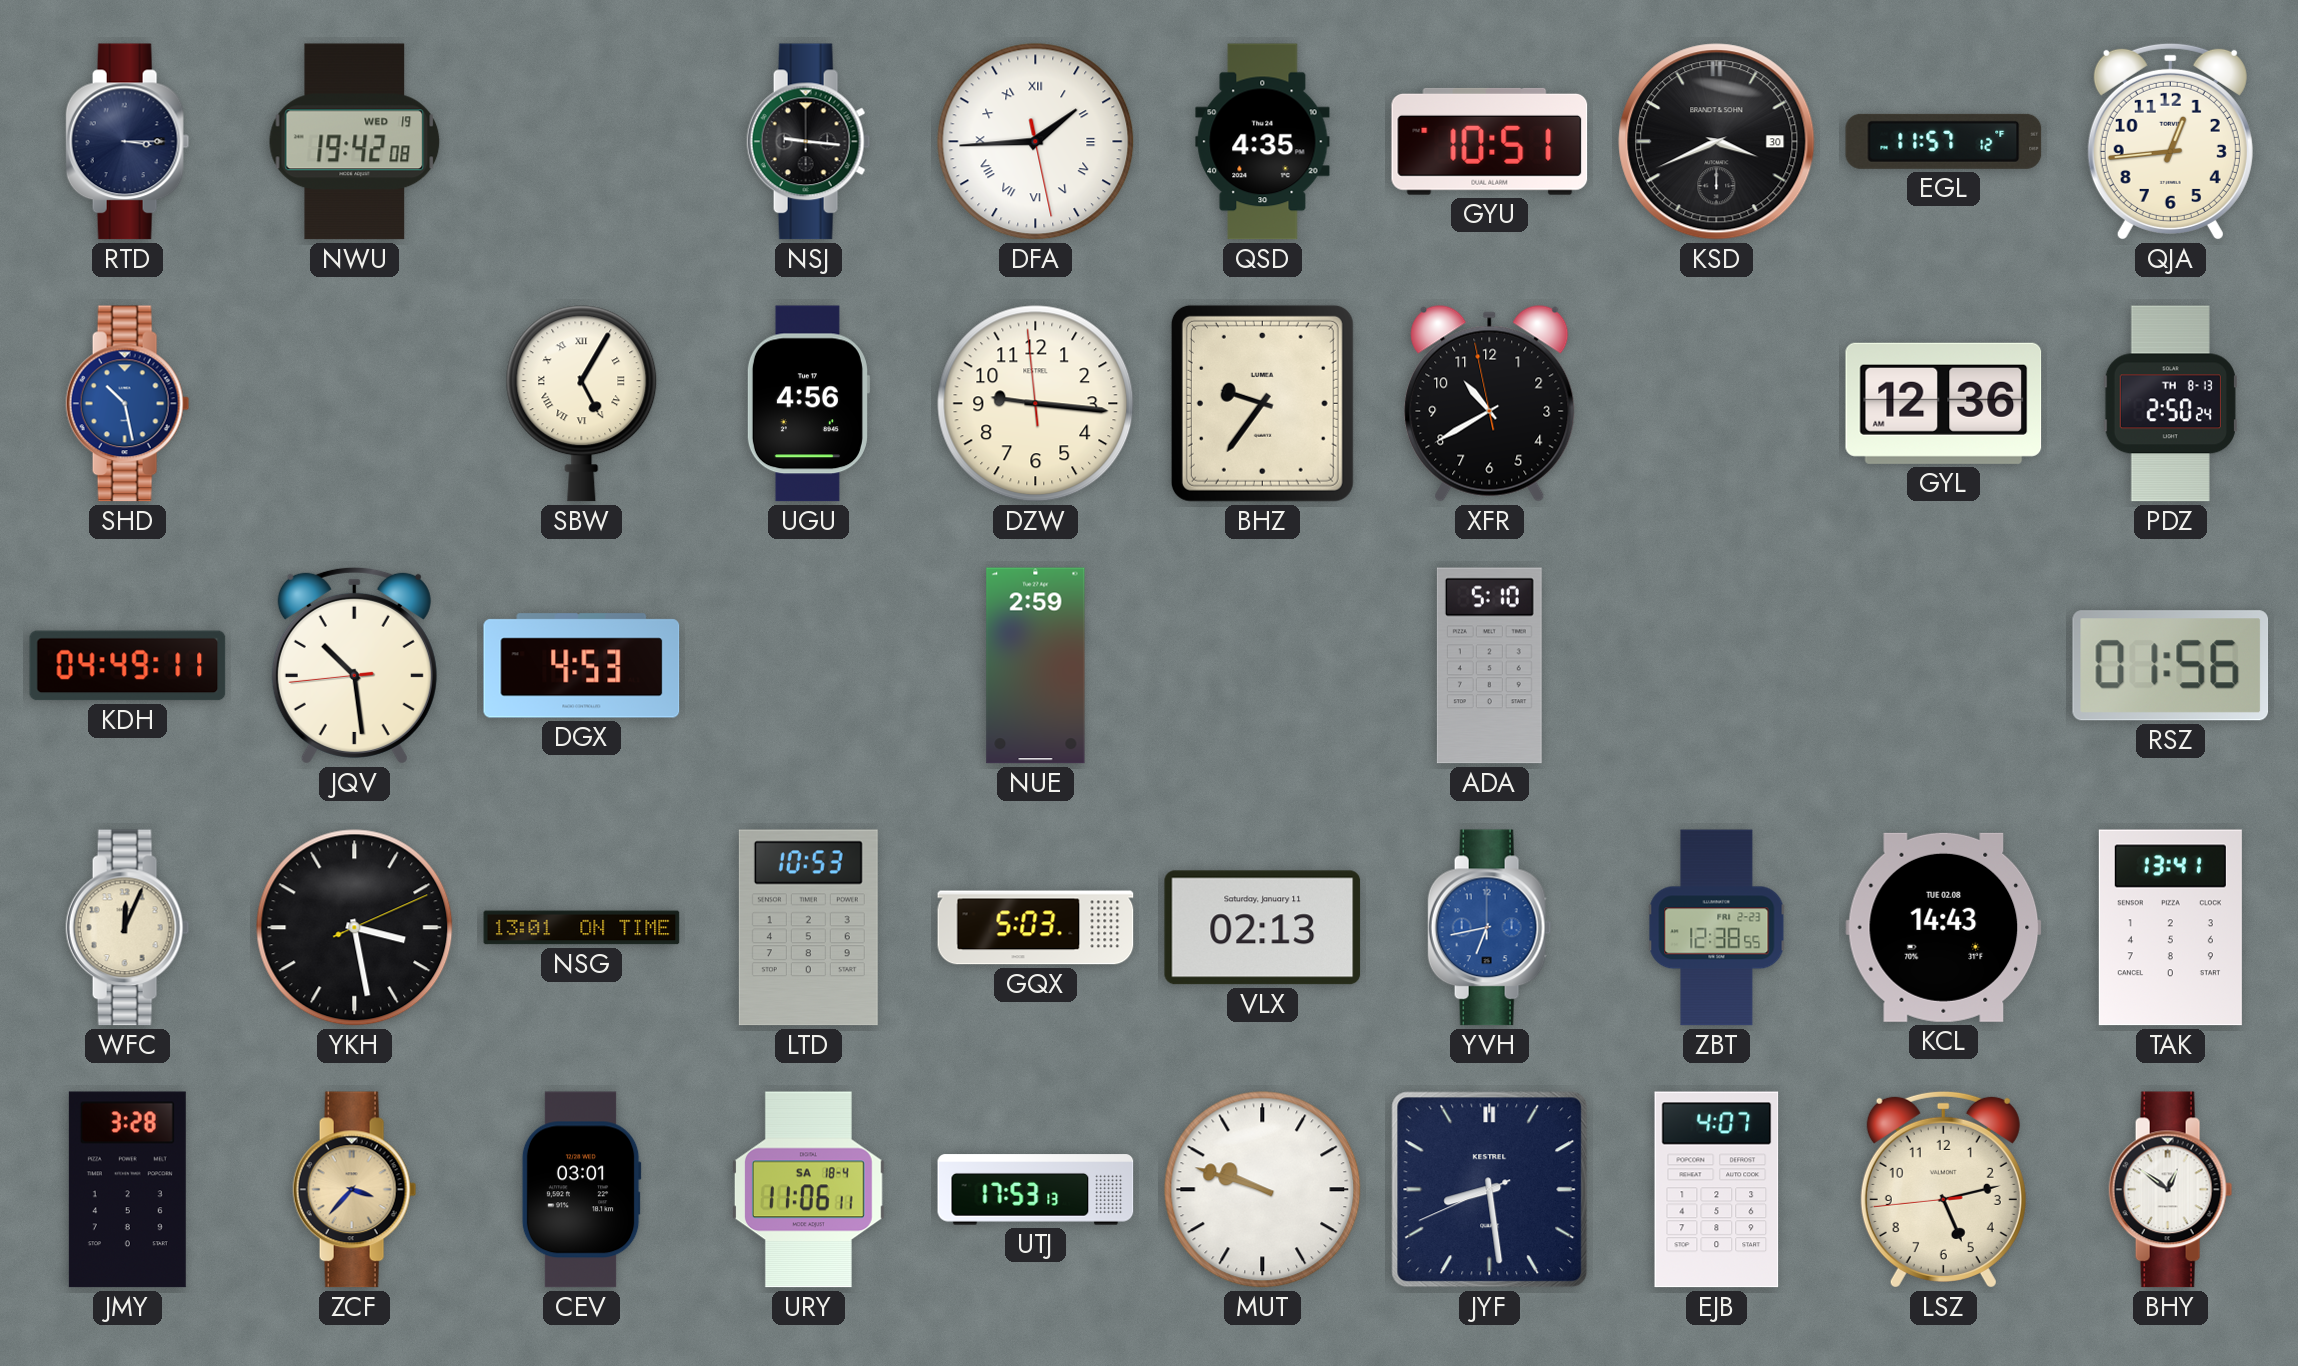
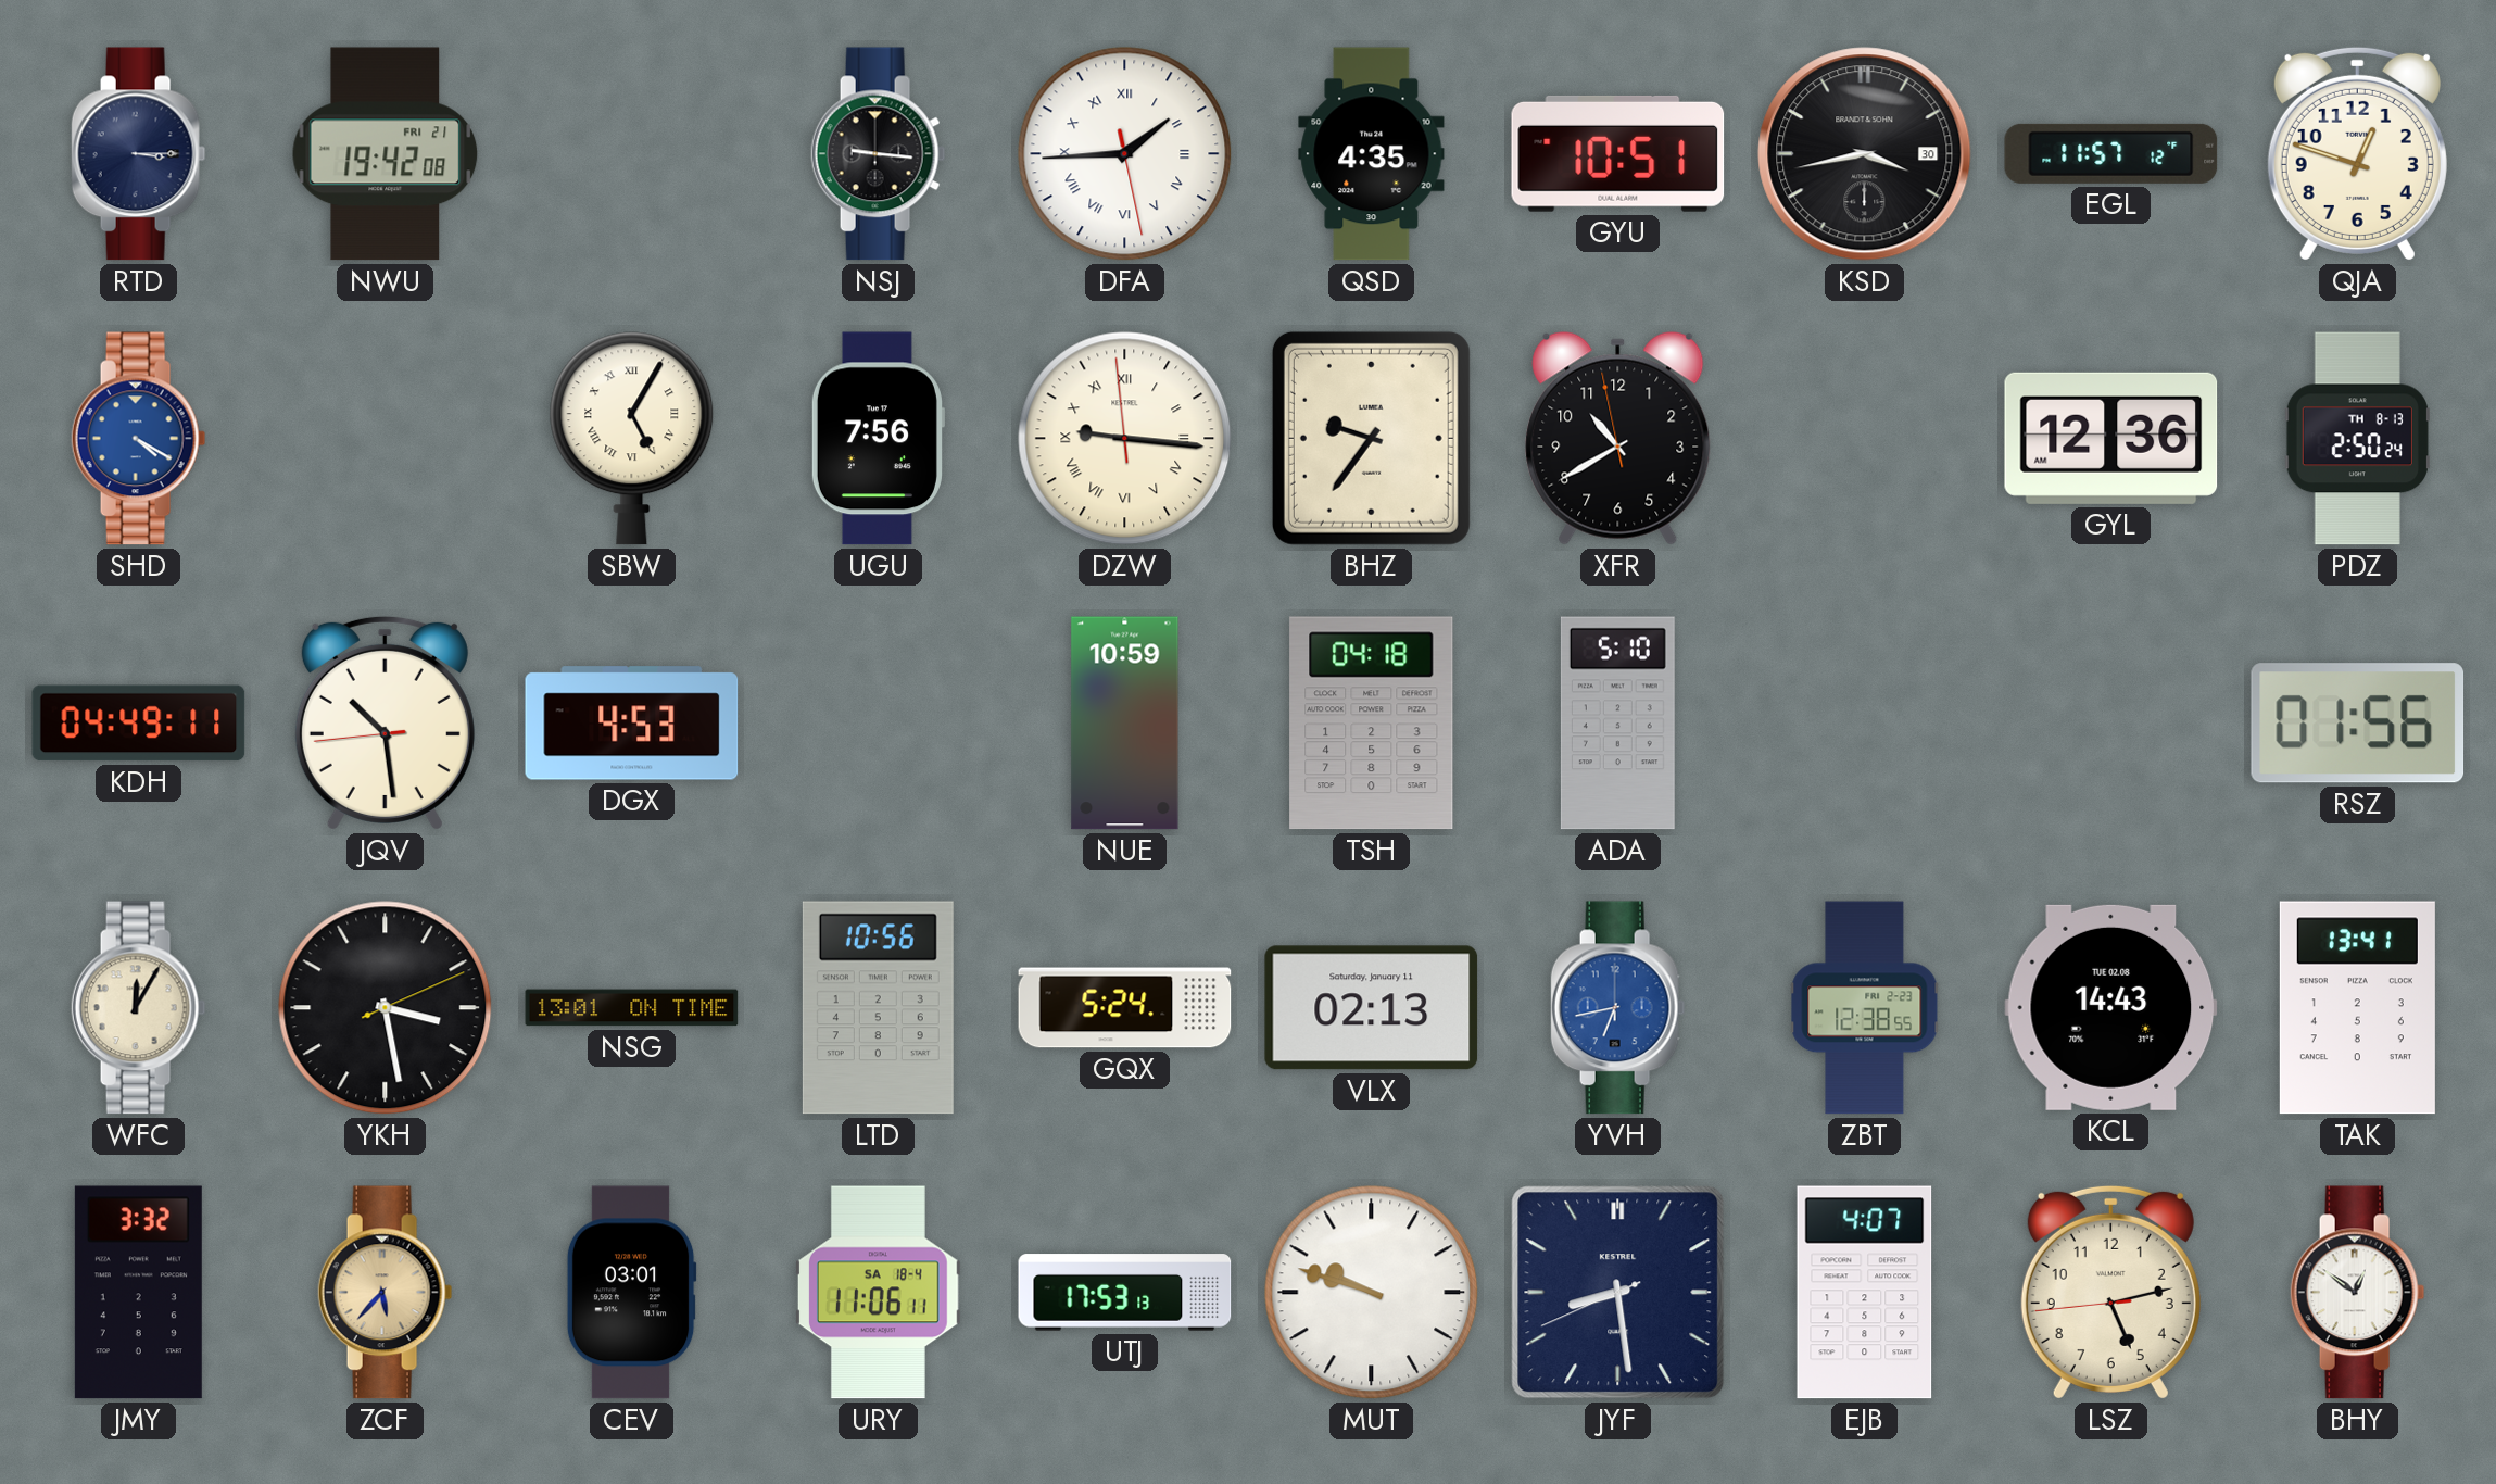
NWU date: WED 19 -> FRI 21 (386, 154)
KSD: 3:41 -> 3:43 (1865, 154)
QJA: 12:44 -> 12:48 (2357, 153)
SHD: 10:28 -> 4:20 (139, 439)
UGU: 4:56 -> 7:56 (878, 439)
DZW numerals: Arabic -> Roman (1125, 439)
NUE: 2:59 -> 10:59 (1125, 724)
TSH: none -> 04:18 (1372, 724)
WFC: 12:04 -> 12:05 (139, 1008)
LTD: 10:53 -> 10:56 (878, 1008)
GQX: 5:03 -> 5:24 (1125, 1008)
JMY: 3:28 -> 3:32 (138, 1293)
ZCF: 3:37 -> 5:37 (386, 1293)
